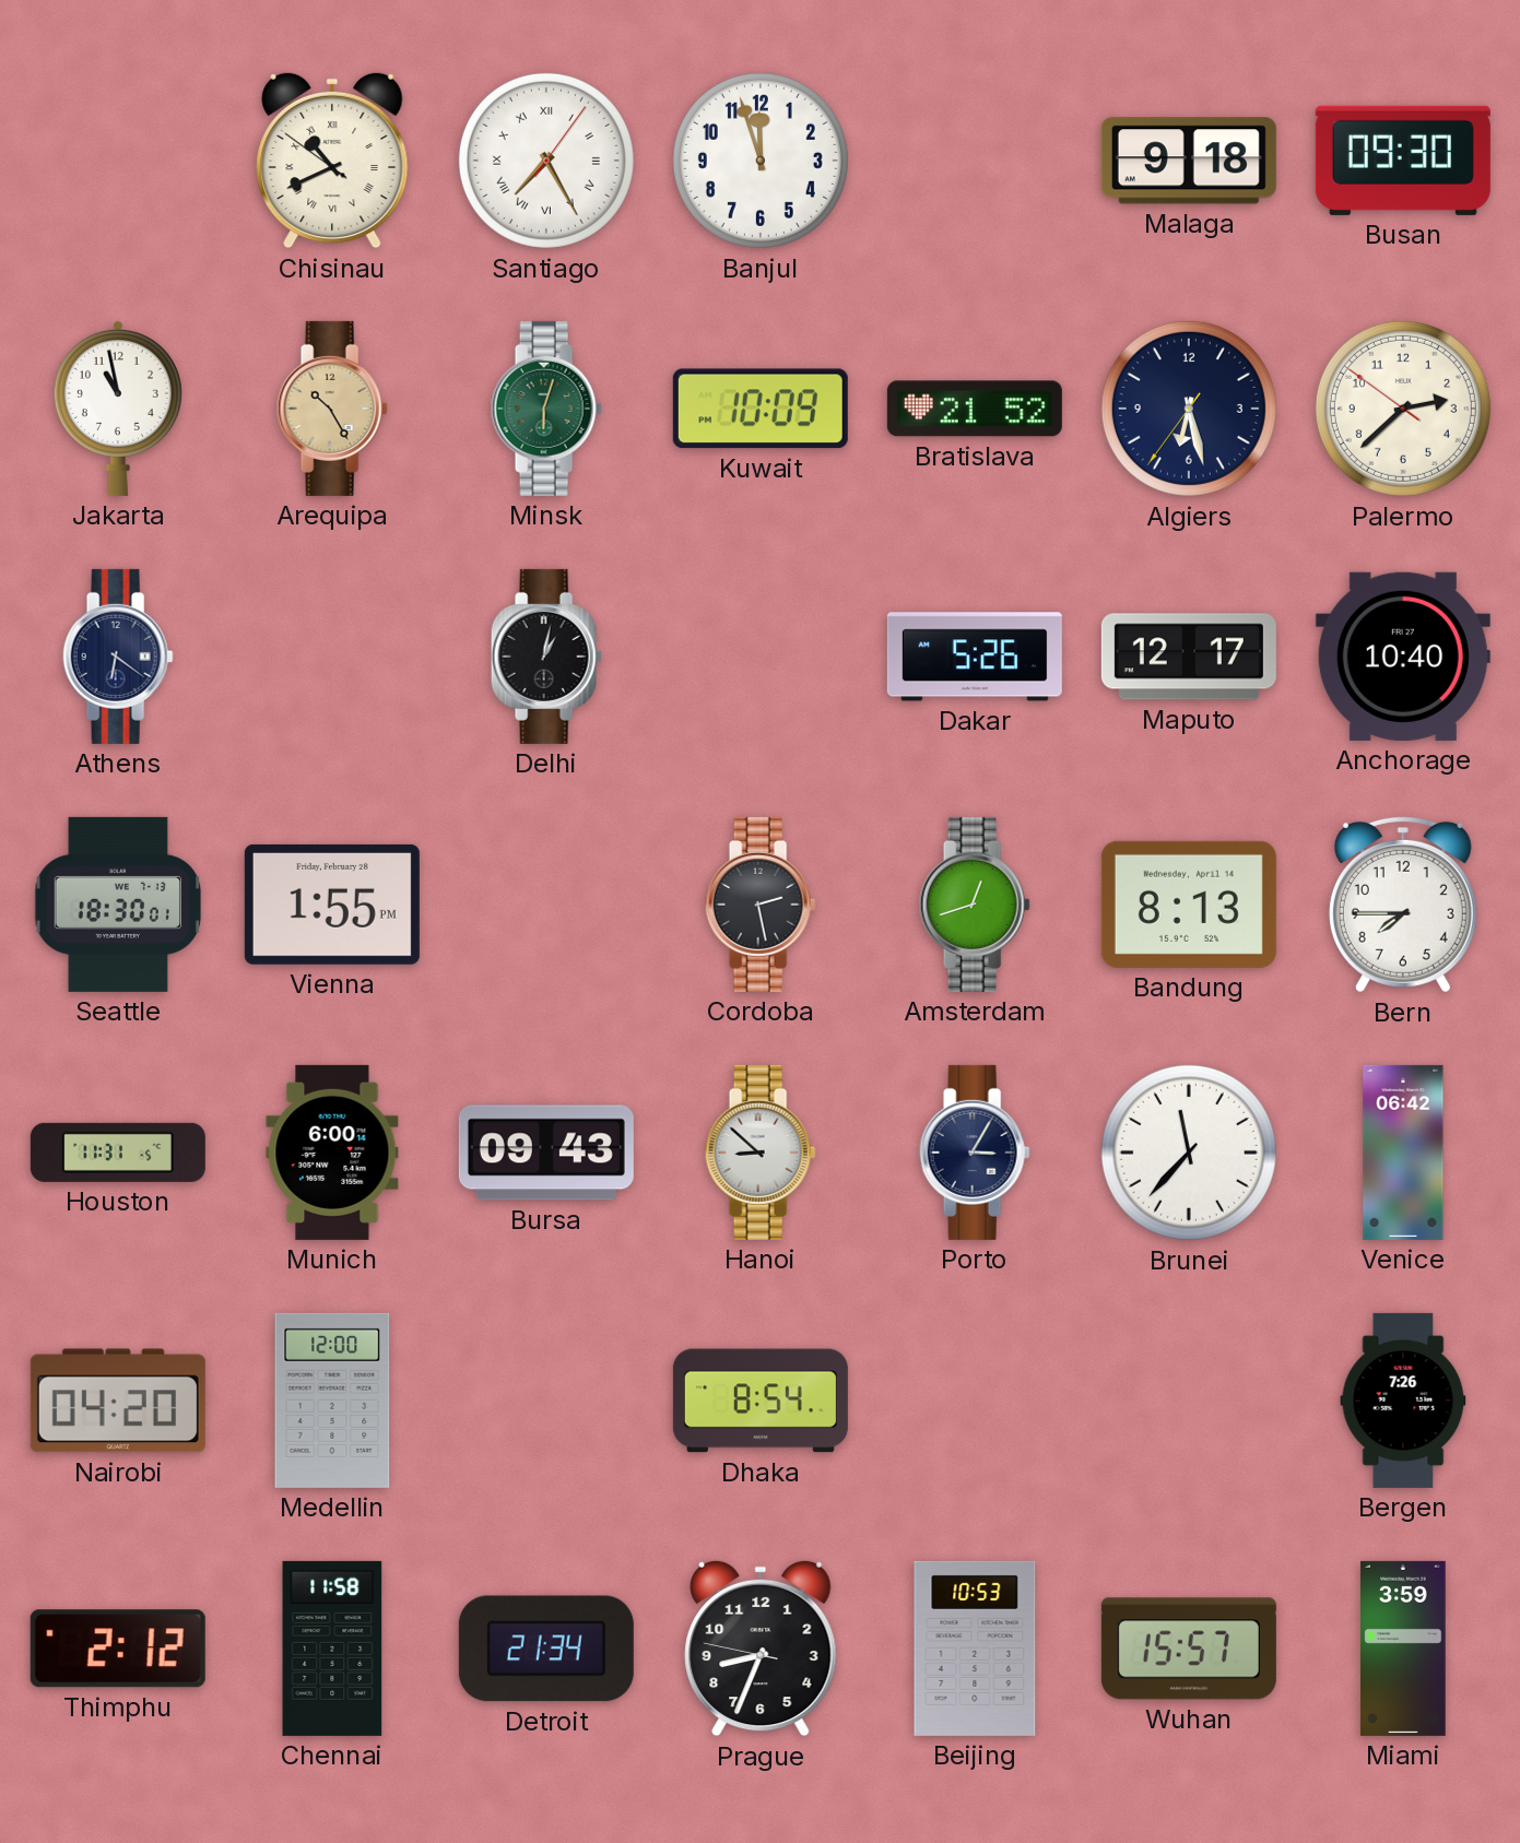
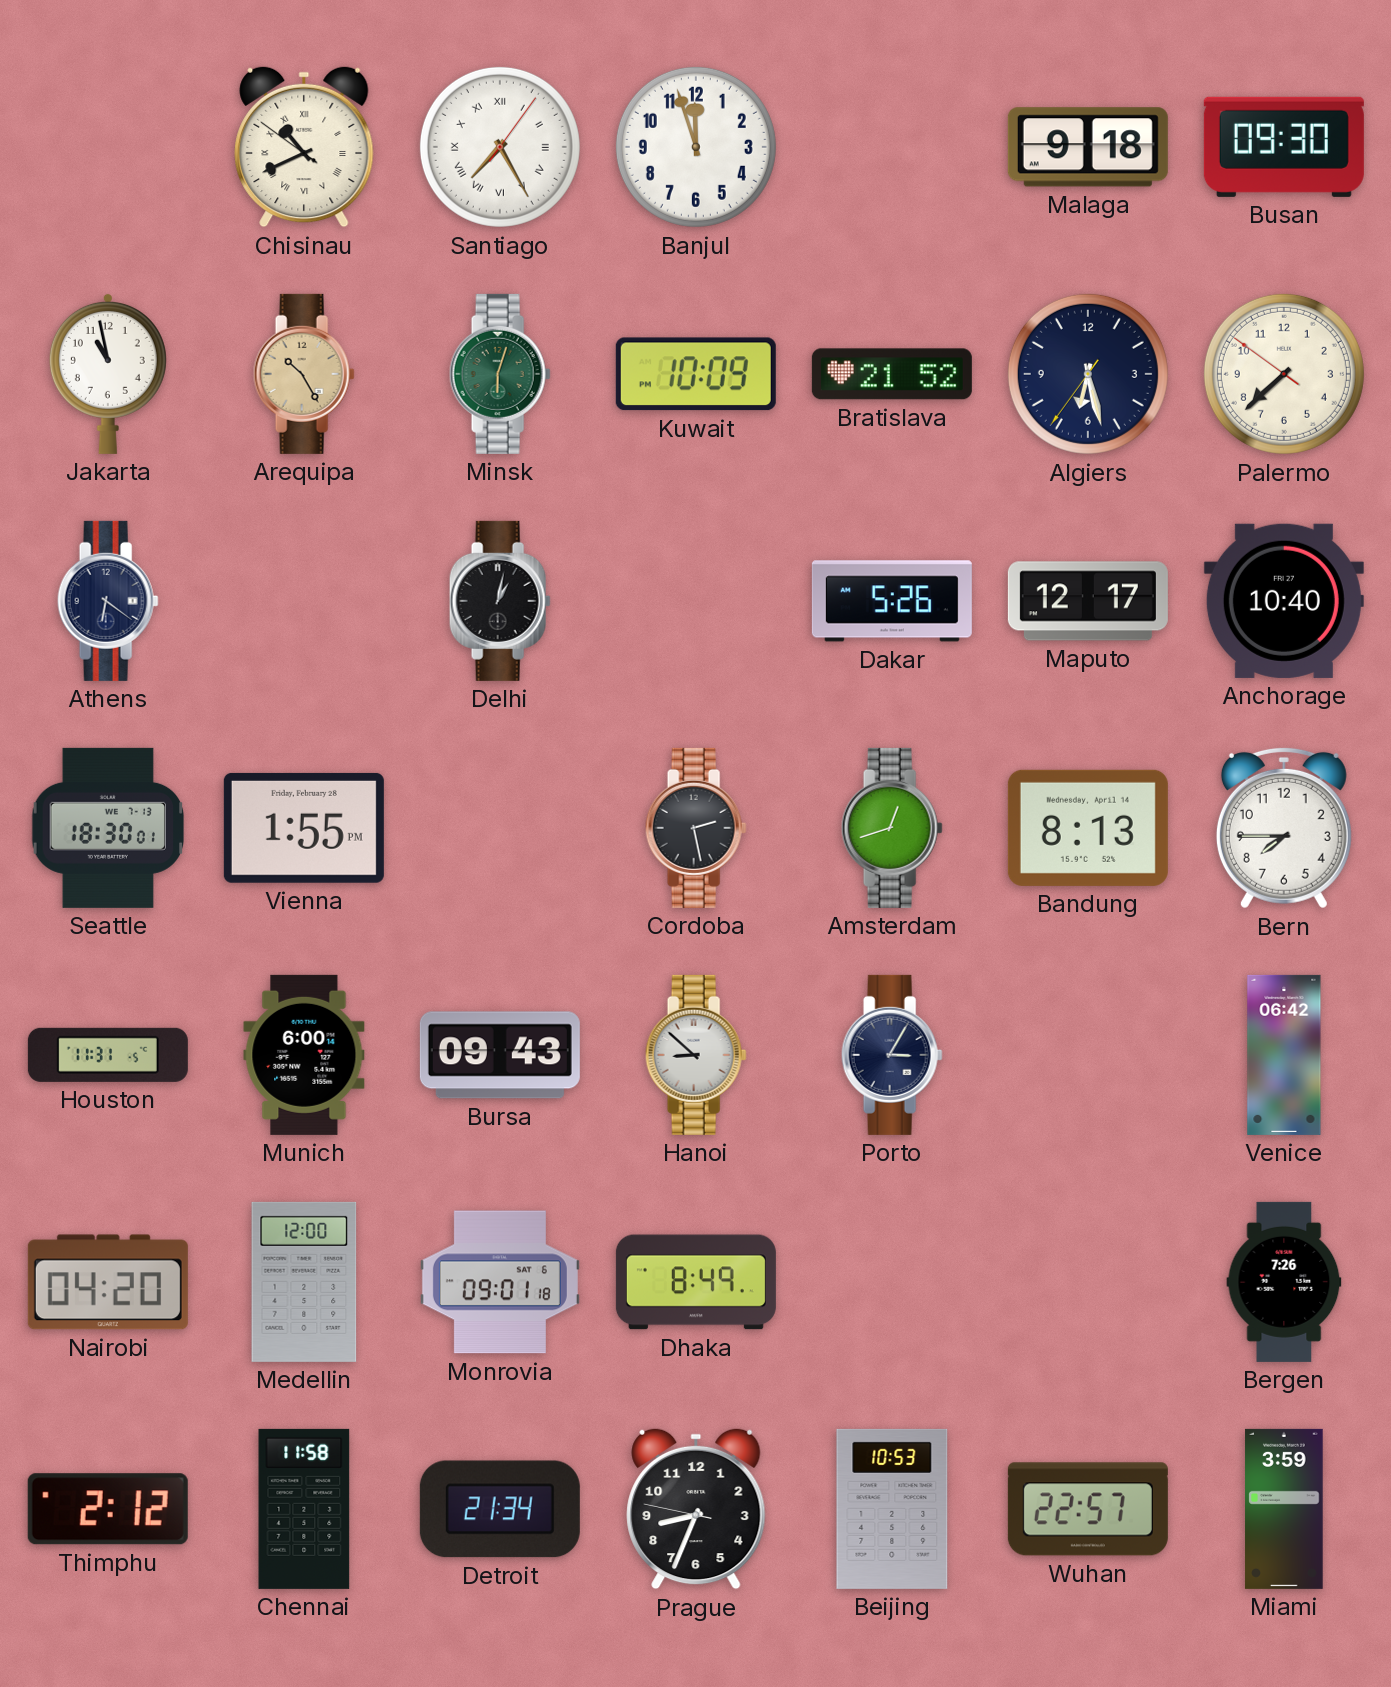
Palermo: 2:37 -> 7:37 (1284, 374)
Brunei: 11:37 -> none (1189, 1153)
Monrovia: none -> 09:01 (500, 1282)
Dhaka: 8:54 -> 8:49 (696, 1282)
Wuhan: 15:57 -> 22:57 (1088, 1509)
